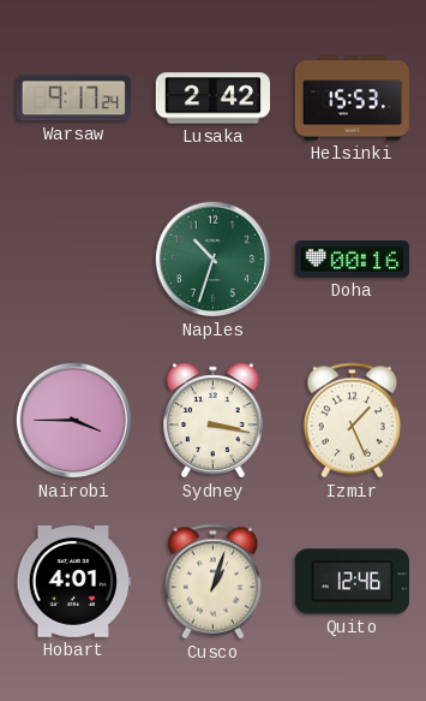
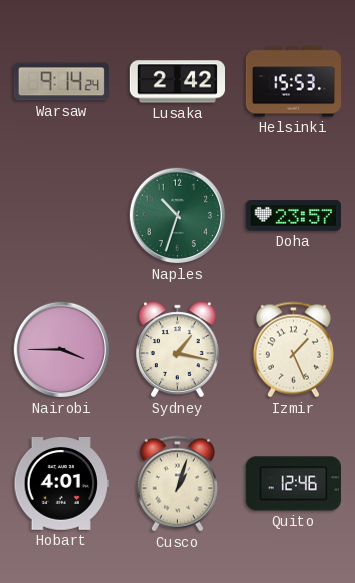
Warsaw: 9:17 -> 9:14 (61, 82)
Doha: 00:16 -> 23:57 (293, 216)
Sydney: 3:17 -> 1:17 (178, 350)
